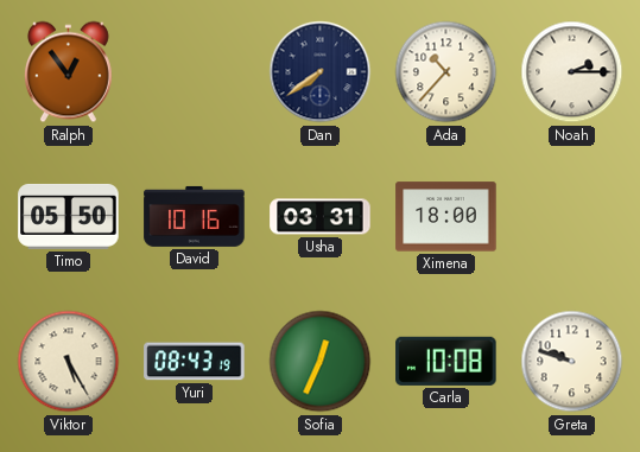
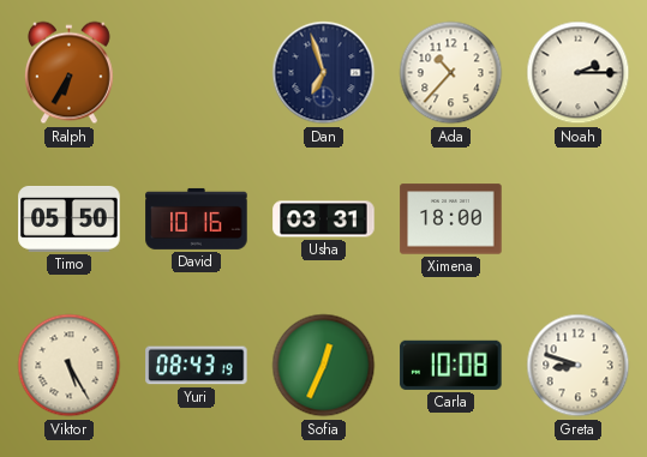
Ralph: 12:54 -> 6:35 (68, 73)
Dan: 7:39 -> 6:57 (324, 73)
Greta: 9:48 -> 8:48 (579, 366)
